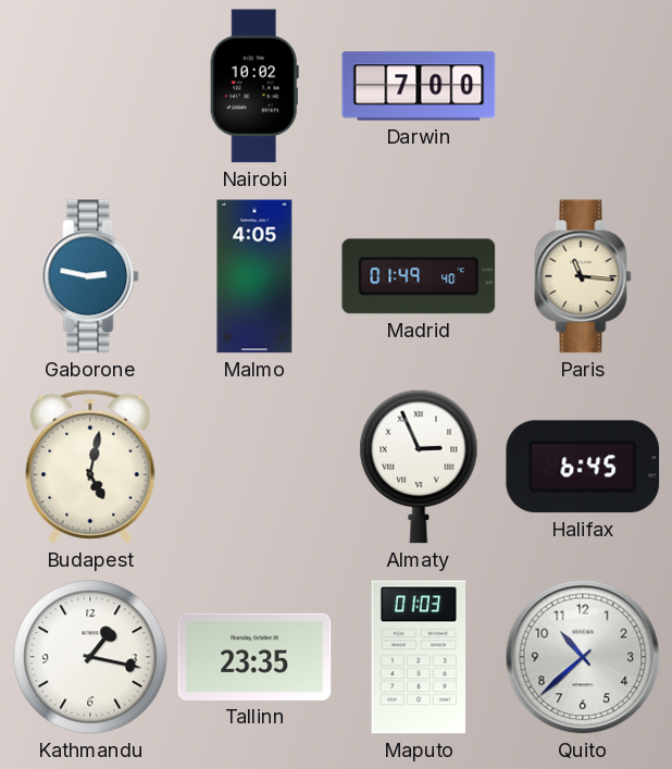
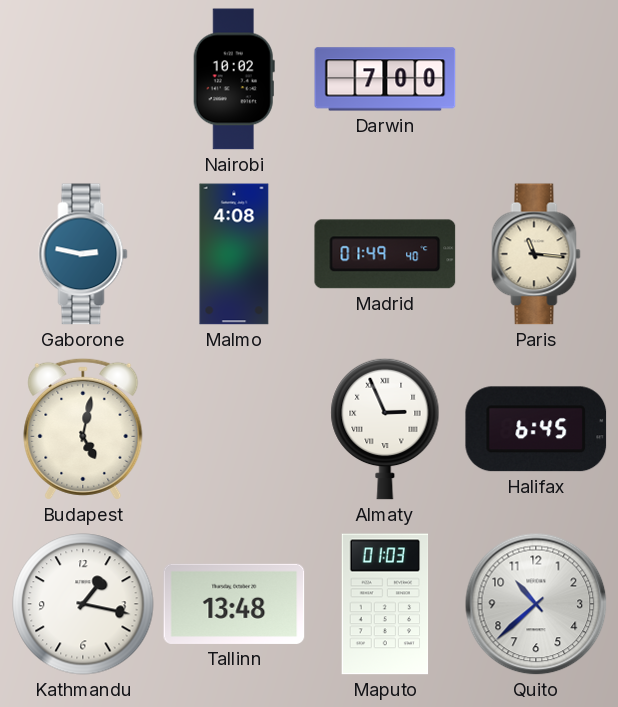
Malmo: 4:05 -> 4:08 (234, 254)
Tallinn: 23:35 -> 13:48 (234, 604)
